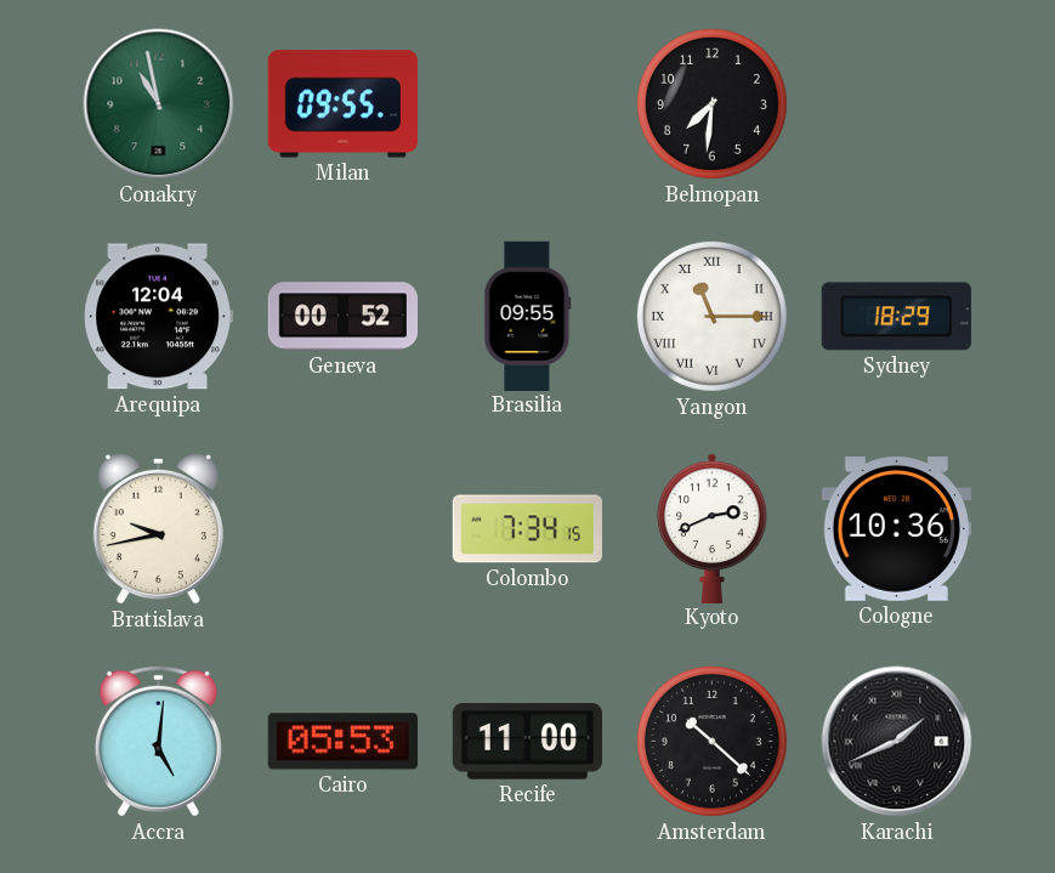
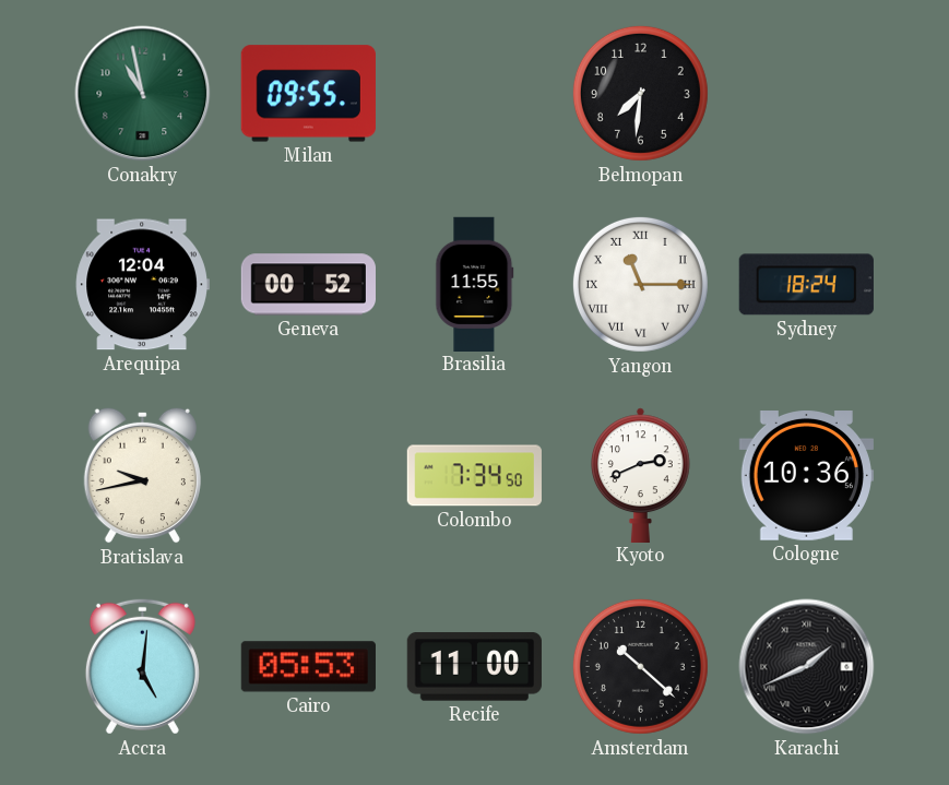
Brasilia: 09:55 -> 11:55 (475, 284)
Sydney: 18:29 -> 18:24 (806, 285)
Colombo: 7:34:15 -> 7:34:50 (474, 476)
